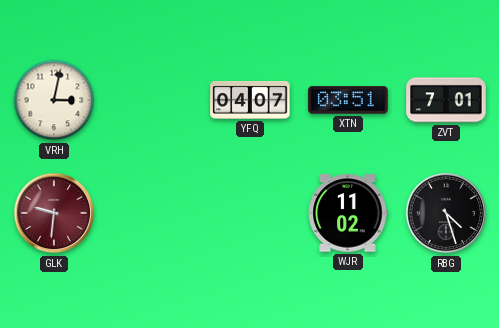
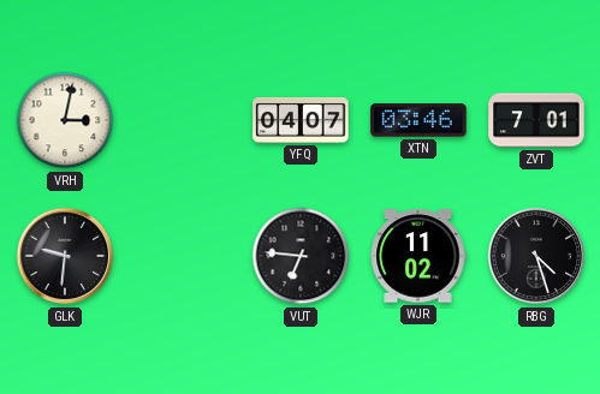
XTN: 03:51 -> 03:46 (418, 120)
GLK dial: burgundy -> black (65, 256)
VUT: none -> 6:46 (301, 256)
